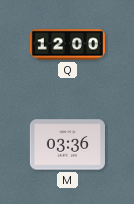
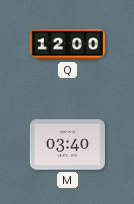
M: 03:36 -> 03:40 (67, 145)
